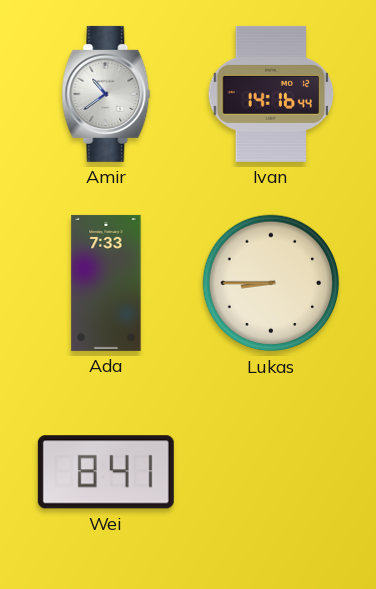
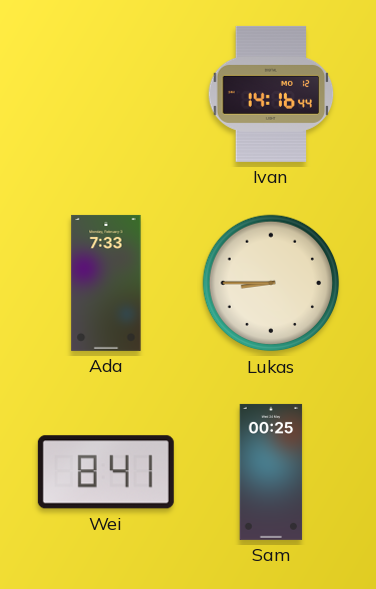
Amir: 10:39 -> none (106, 94)
Sam: none -> 00:25 (271, 472)
